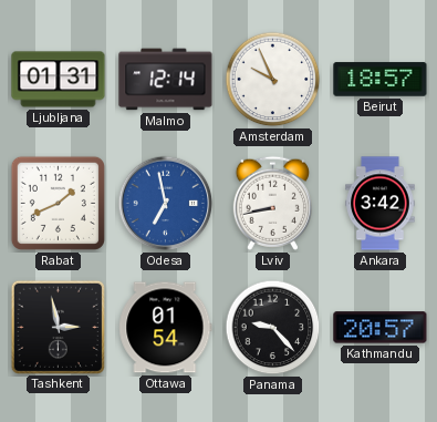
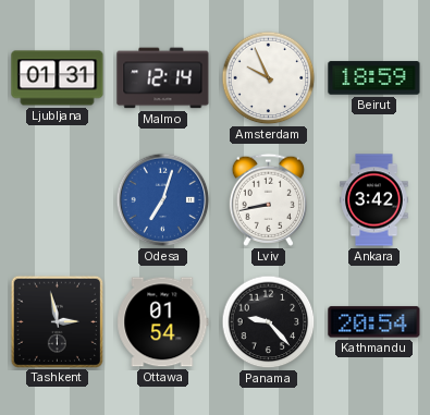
Beirut: 18:57 -> 18:59 (374, 78)
Rabat: 1:41 -> none (58, 203)
Odesa: 6:58 -> 7:03 (163, 200)
Kathmandu: 20:57 -> 20:54 (374, 322)
